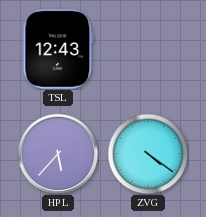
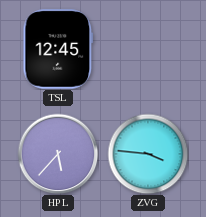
TSL: 12:43 -> 12:45 (58, 49)
ZVG: 4:21 -> 3:46 (148, 154)
